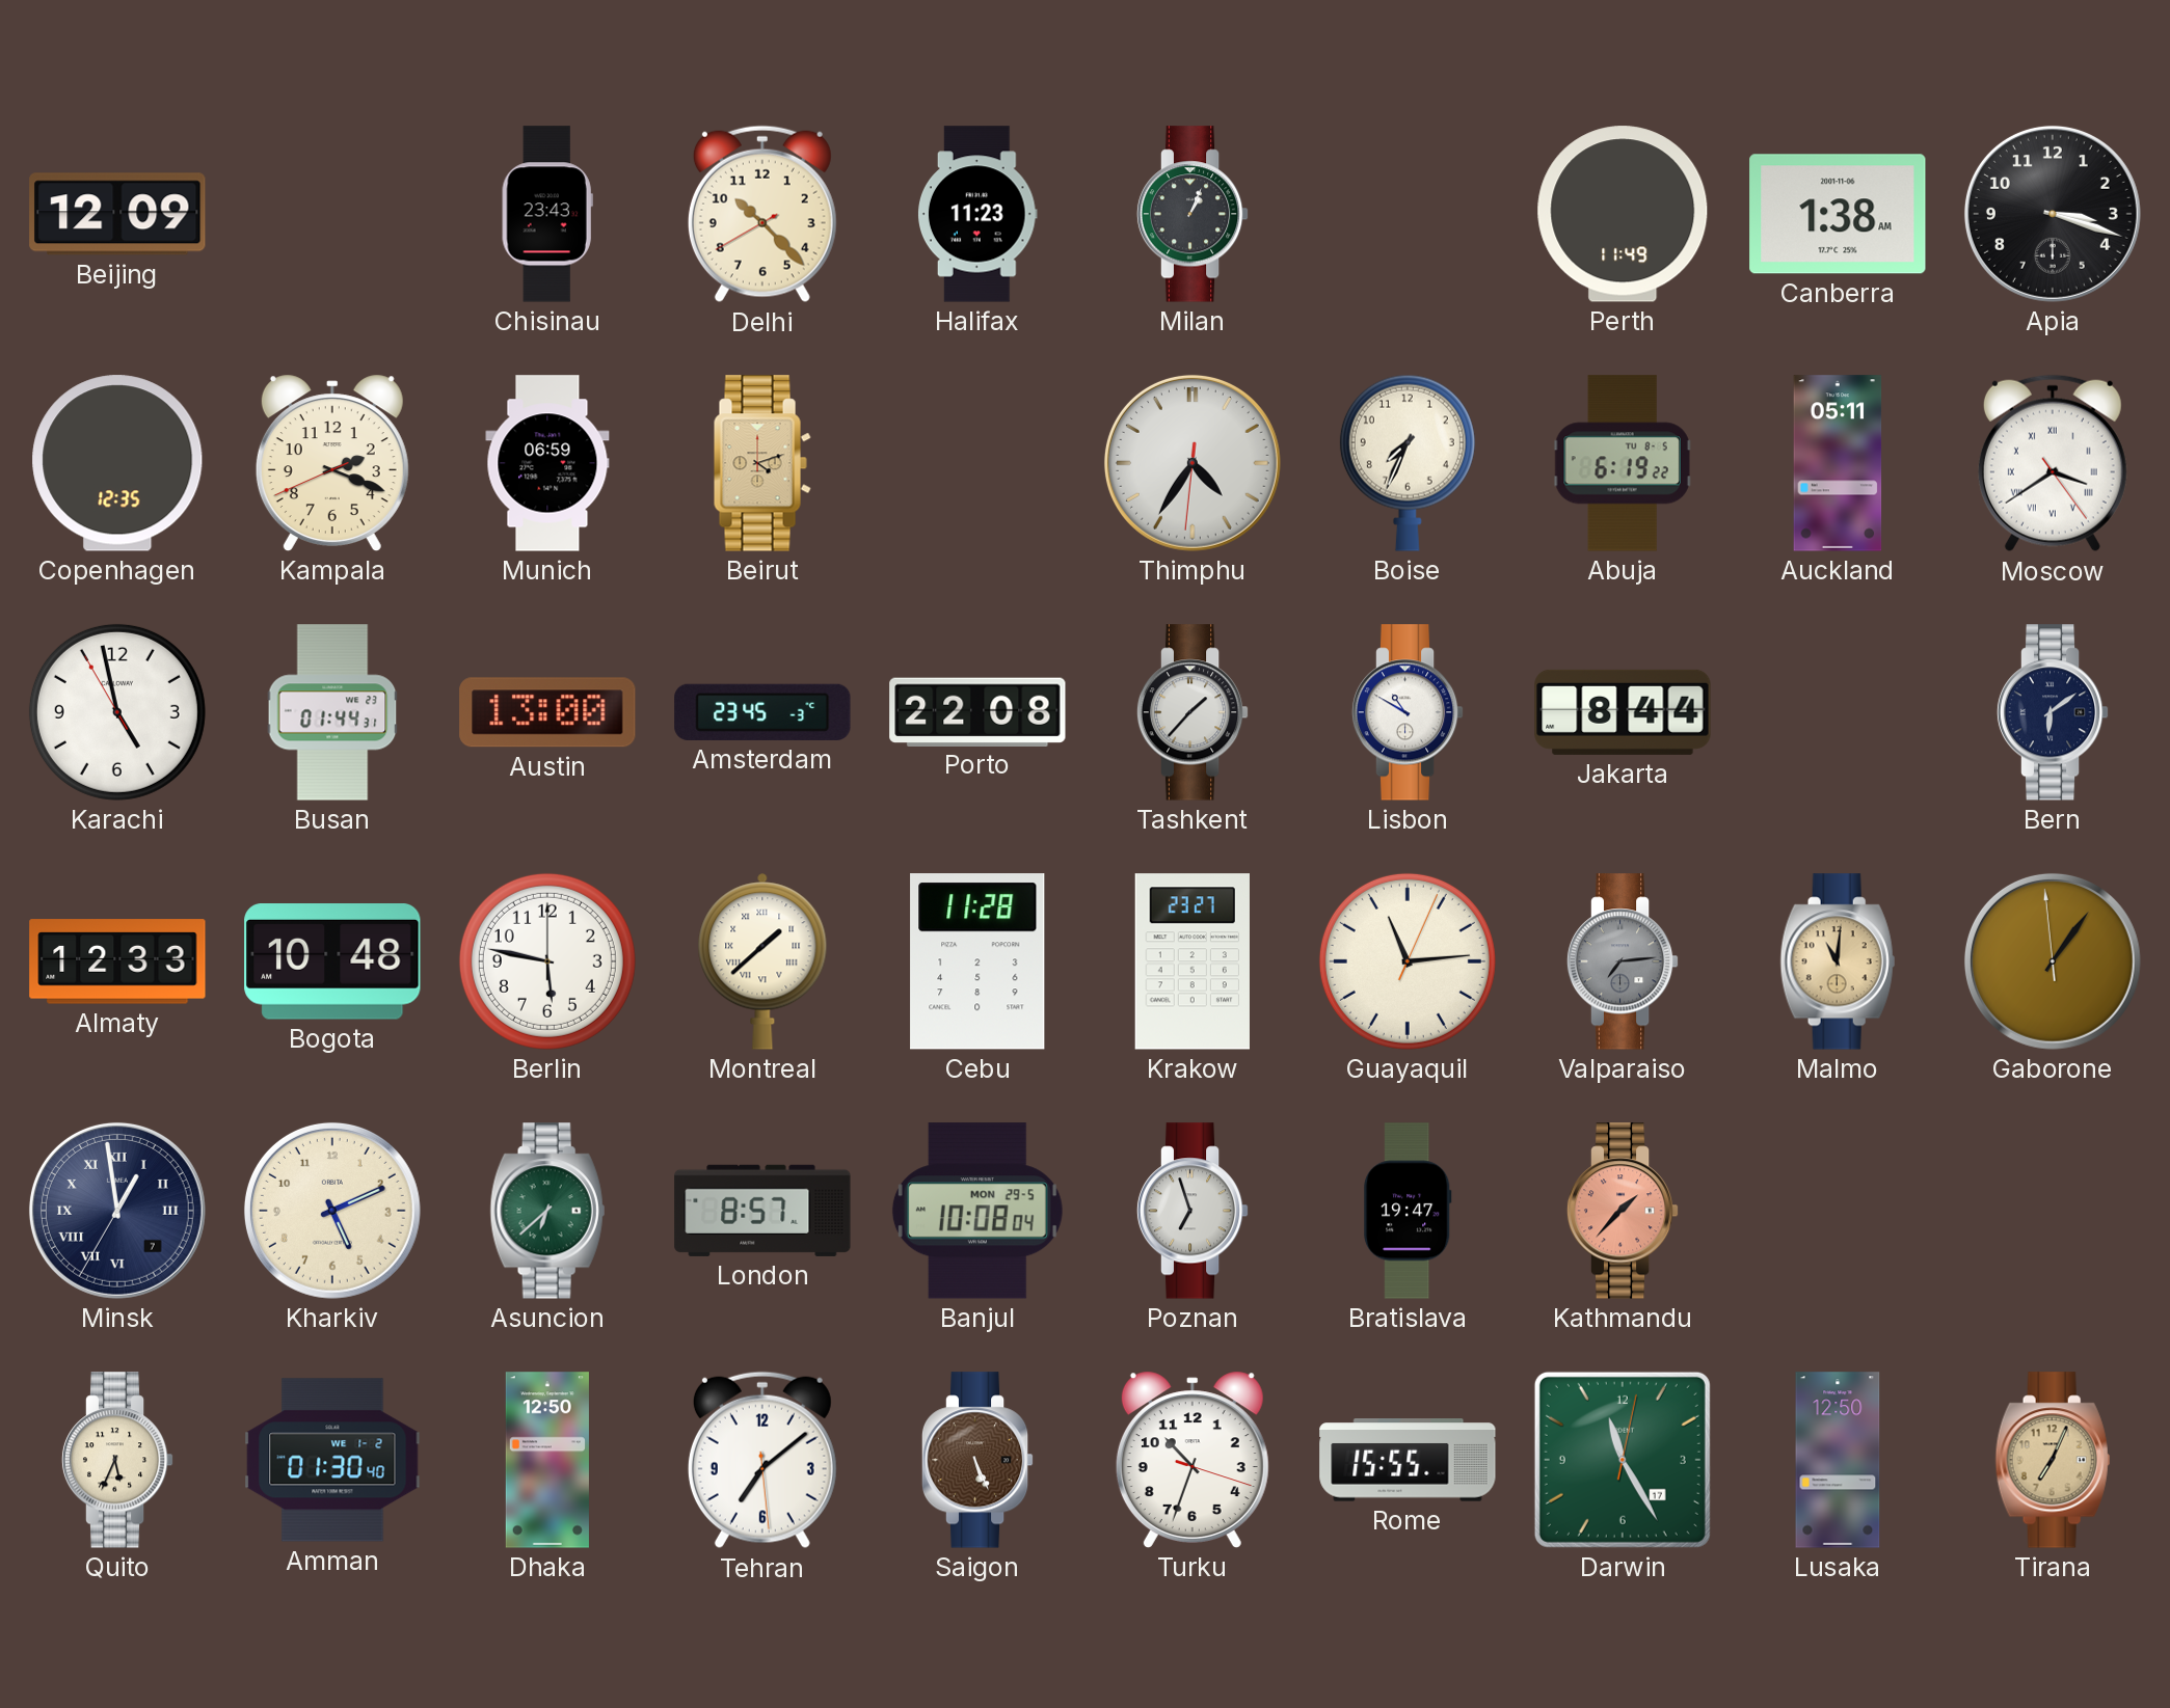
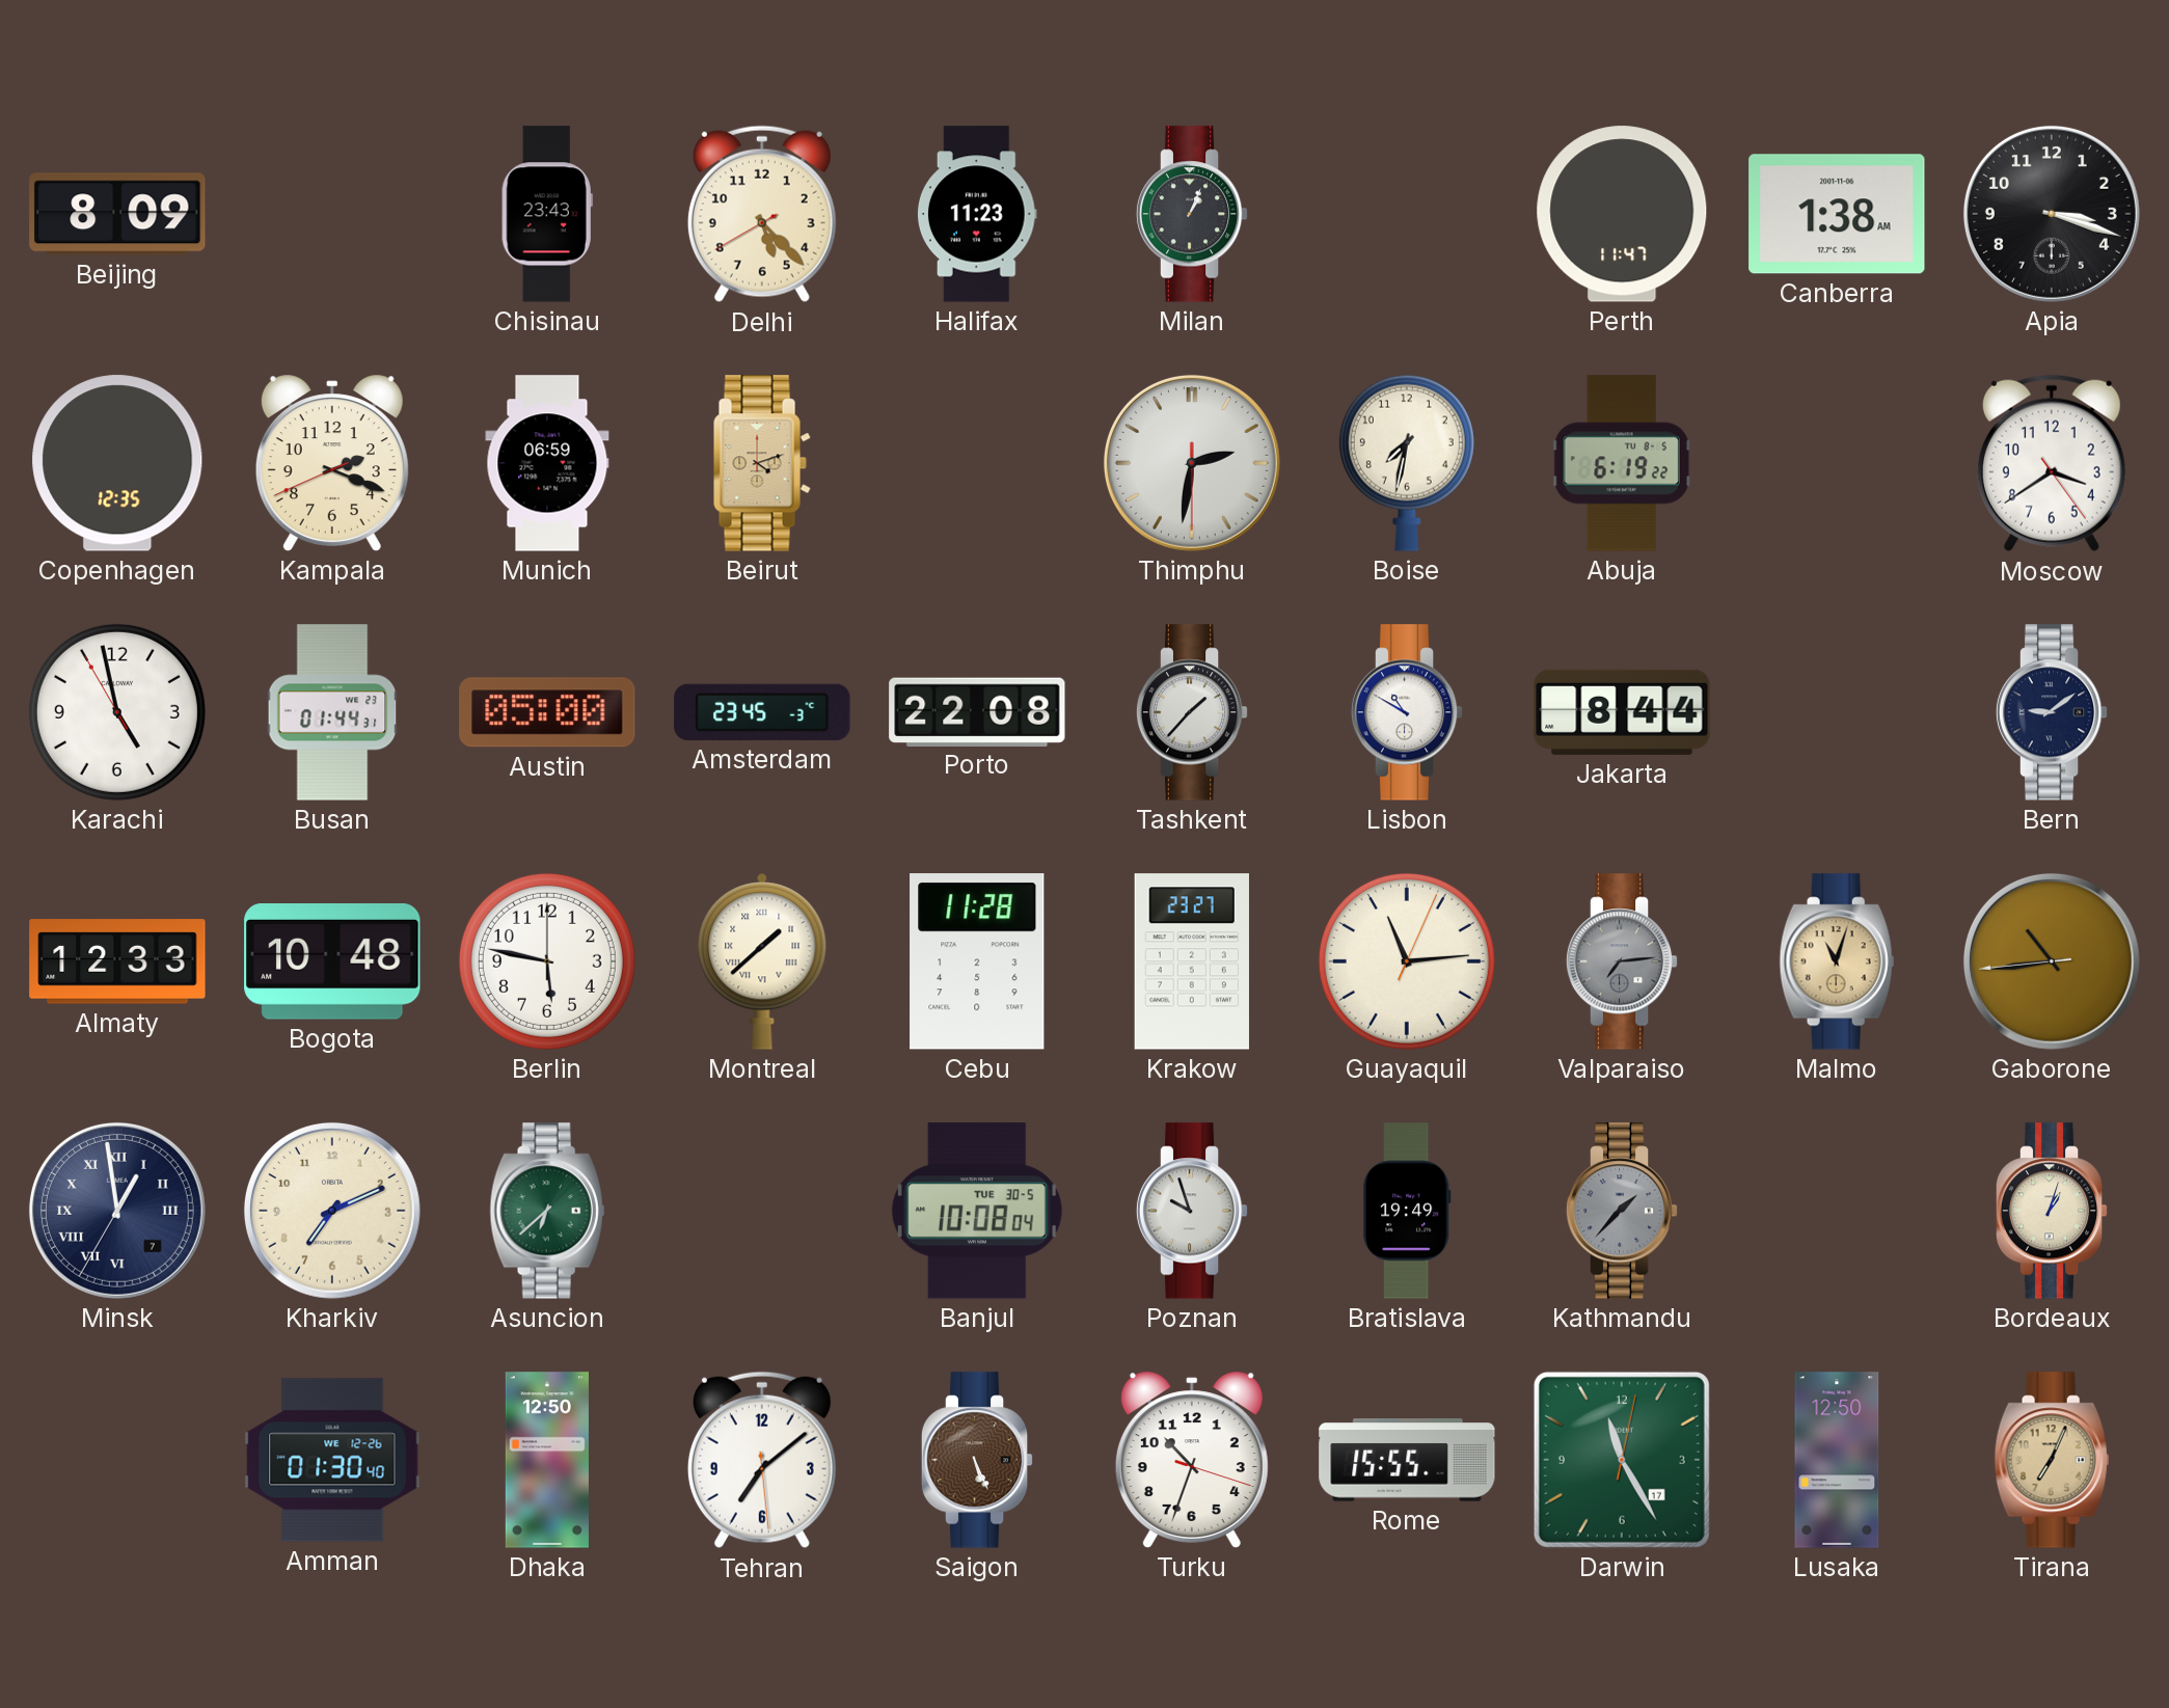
Beijing: 12:09 -> 8:09 (117, 214)
Delhi: 10:22 -> 5:22 (762, 214)
Perth: 11:49 -> 11:47 (1622, 214)
Thimphu: 4:35 -> 2:31 (1192, 463)
Boise: 7:34 -> 7:32 (1407, 463)
Auckland: 05:11 -> none (1838, 463)
Moscow numerals: Roman -> Arabic (2052, 463)
Austin: 13:00 -> 05:00 (547, 712)
Bern: 6:09 -> 9:09 (2052, 712)
Malmo: 11:01 -> 11:03 (1837, 961)
Gaborone: 1:05 -> 10:43 (2052, 961)
Kharkiv: 5:11 -> 7:11 (332, 1211)
London: 8:57 -> none (762, 1211)
Banjul date: MON 29-5 -> TUE 30-5 (977, 1211)
Poznan: 6:57 -> 9:57 (1192, 1211)
Bratislava: 19:47 -> 19:49 (1407, 1211)
Kathmandu dial: salmon -> grey (1622, 1211)
Bordeaux: none -> 1:03 (2052, 1211)
Quito: 5:34 -> none (117, 1460)
Amman date: WE 1-2 -> WE 12-26 (332, 1460)
